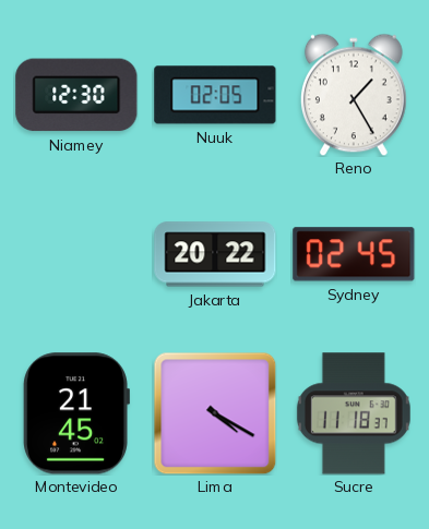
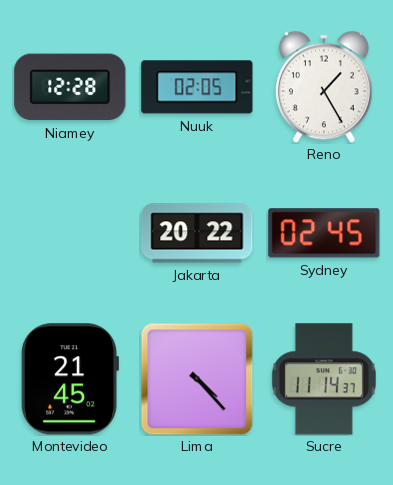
Niamey: 12:30 -> 12:28 (70, 87)
Lima: 4:20 -> 4:23 (197, 379)
Sucre: 11:18 -> 11:14 (324, 379)
